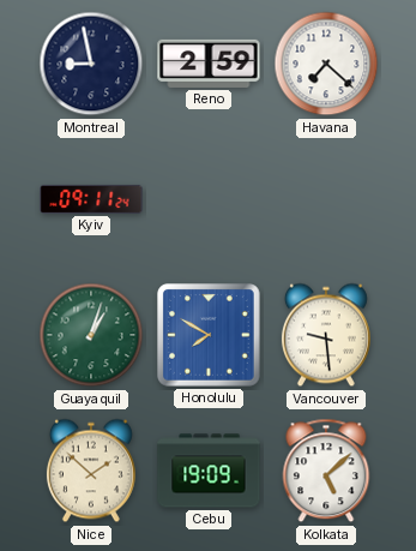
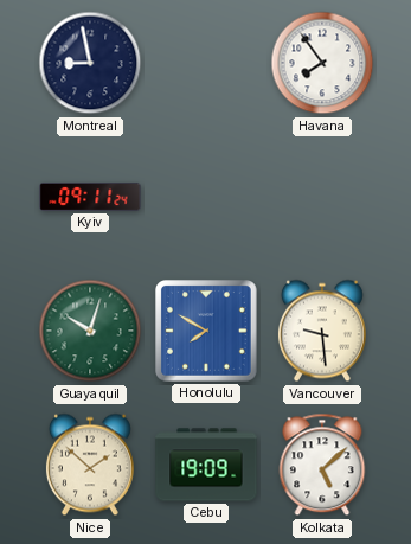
Reno: 2:59 -> none (209, 64)
Havana: 7:22 -> 7:54 (322, 63)
Guayaquil: 1:03 -> 10:03 (90, 331)
